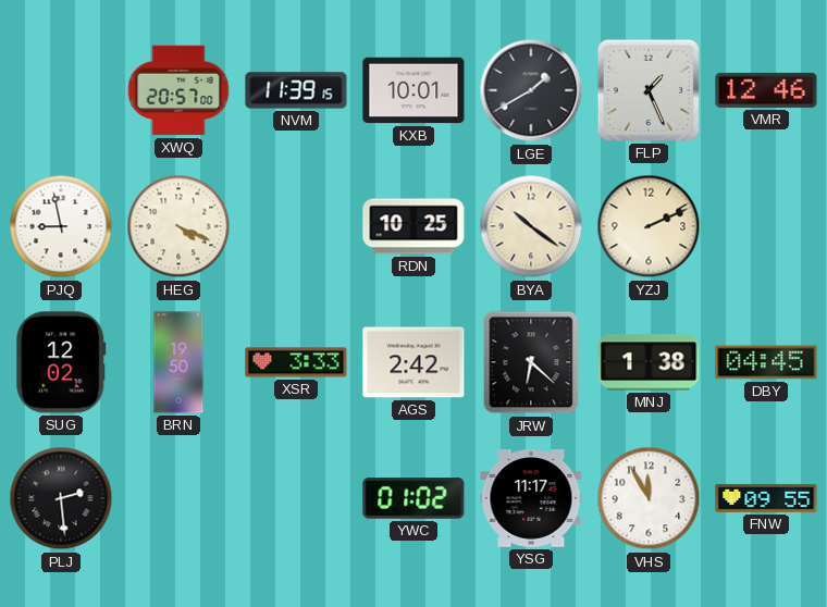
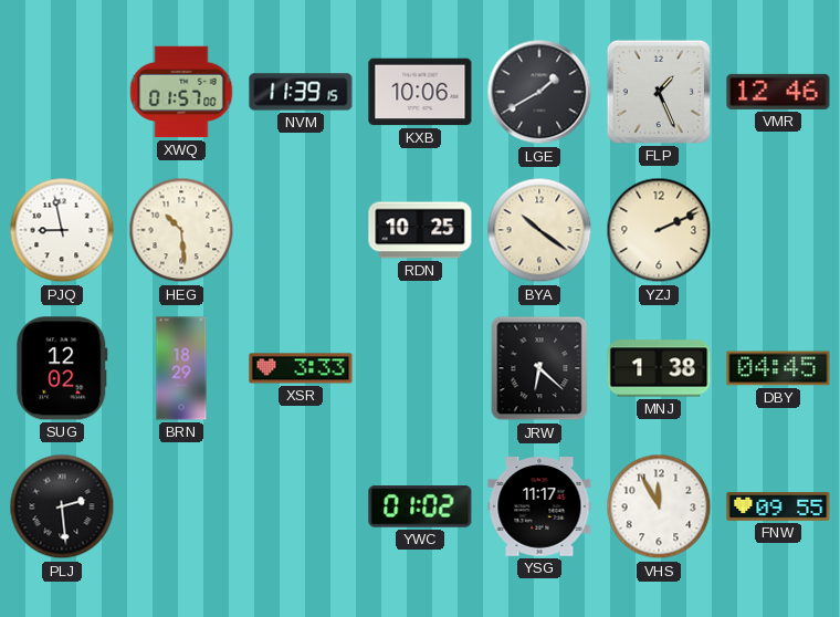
XWQ: 20:57 -> 01:57 (181, 92)
KXB: 10:01 -> 10:06 (420, 92)
HEG: 4:19 -> 10:29 (181, 230)
BRN: 19:50 -> 18:29 (181, 368)
AGS: 2:42 -> none (414, 362)
